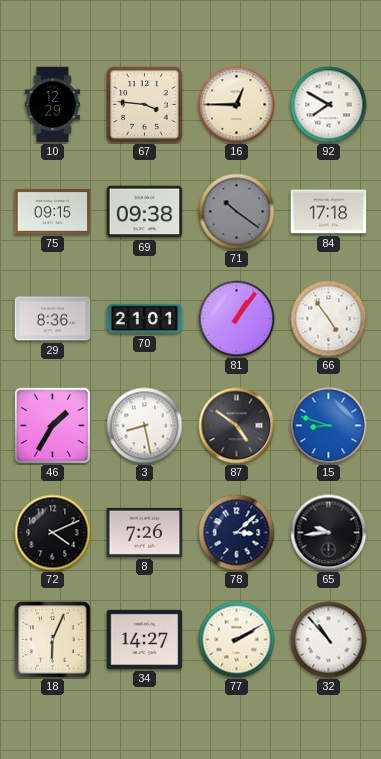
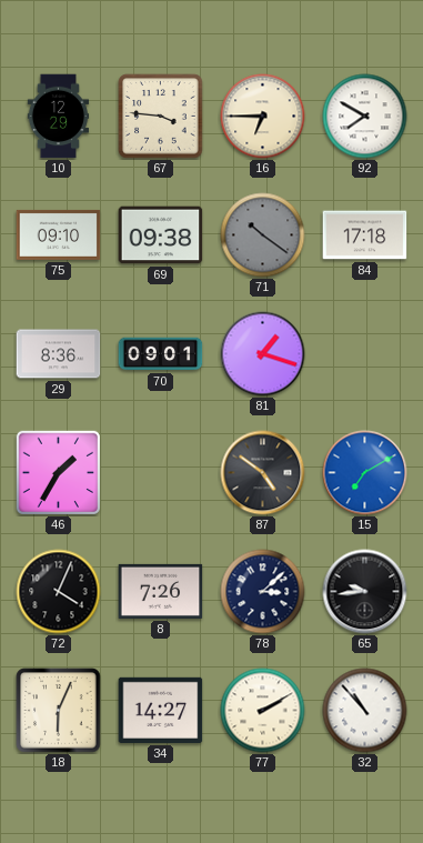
16: 12:45 -> 6:45 (263, 117)
75: 09:15 -> 09:10 (59, 234)
70: 21:01 -> 09:01 (161, 354)
81: 1:06 -> 1:18 (263, 354)
66: 4:54 -> none (329, 319)
3: 8:28 -> none (145, 426)
15: 8:48 -> 7:10 (365, 473)
72: 4:11 -> 4:04 (59, 592)
